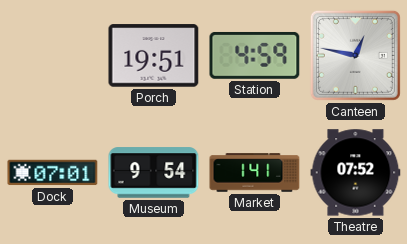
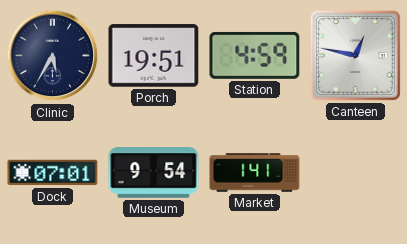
Clinic: none -> 5:35 (53, 56)
Theatre: 07:52 -> none (356, 173)
